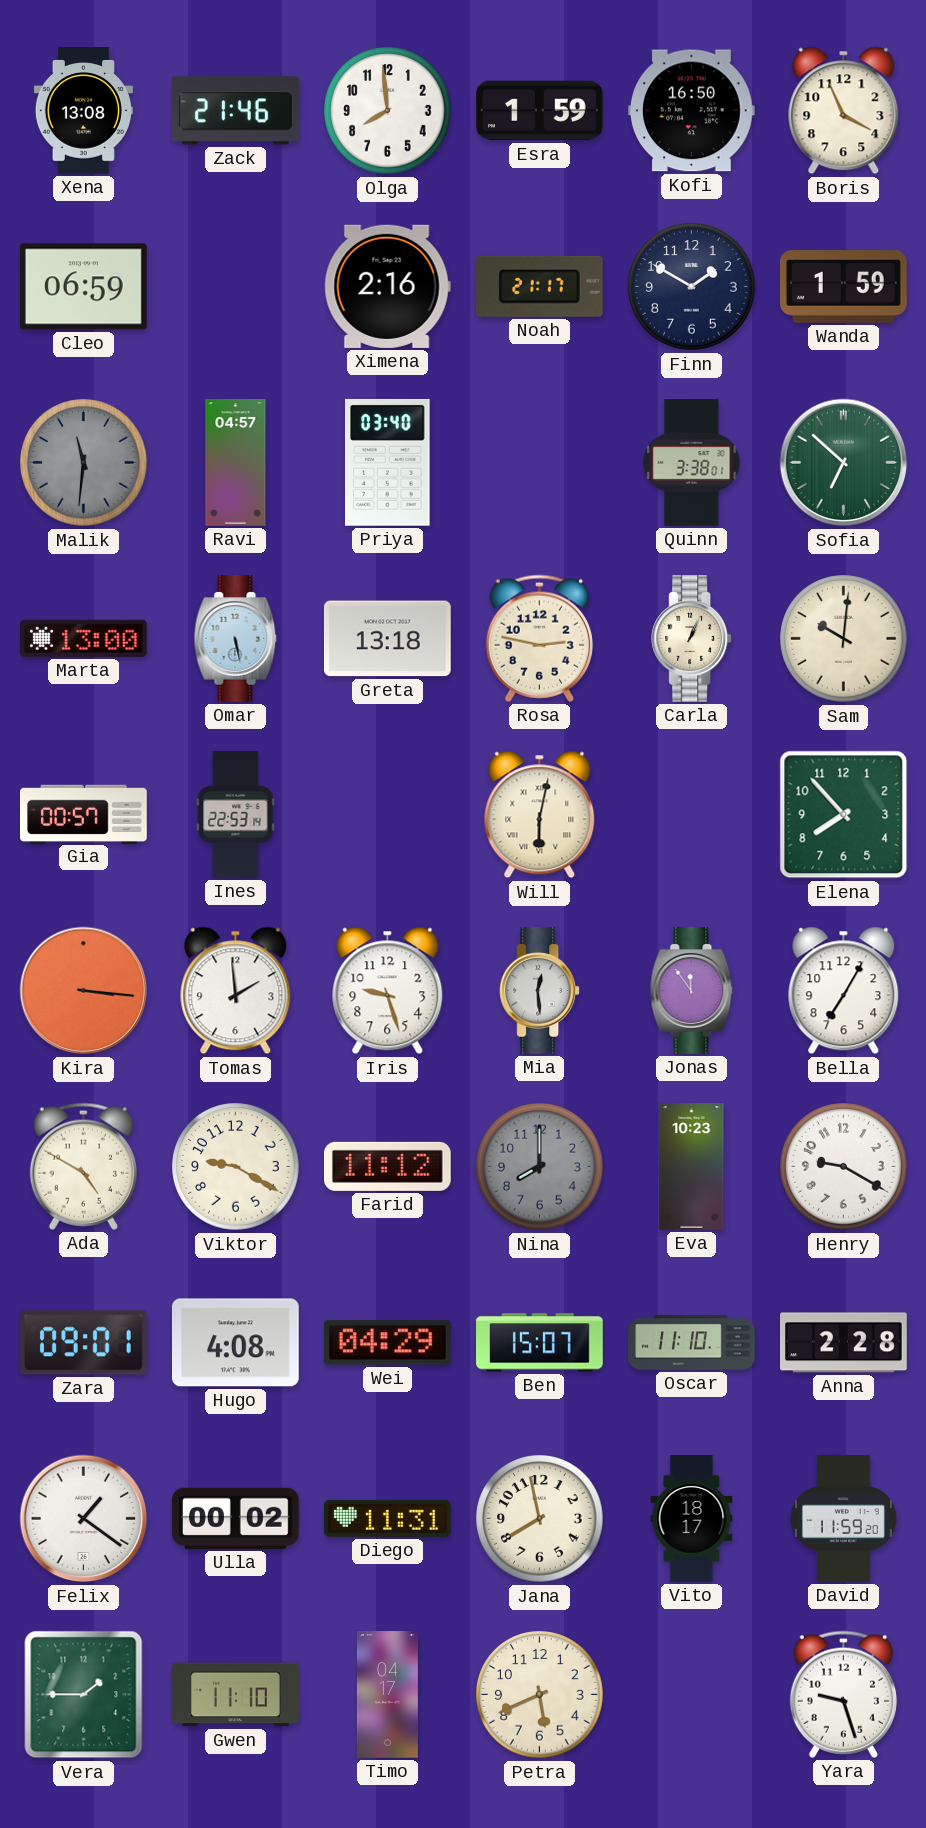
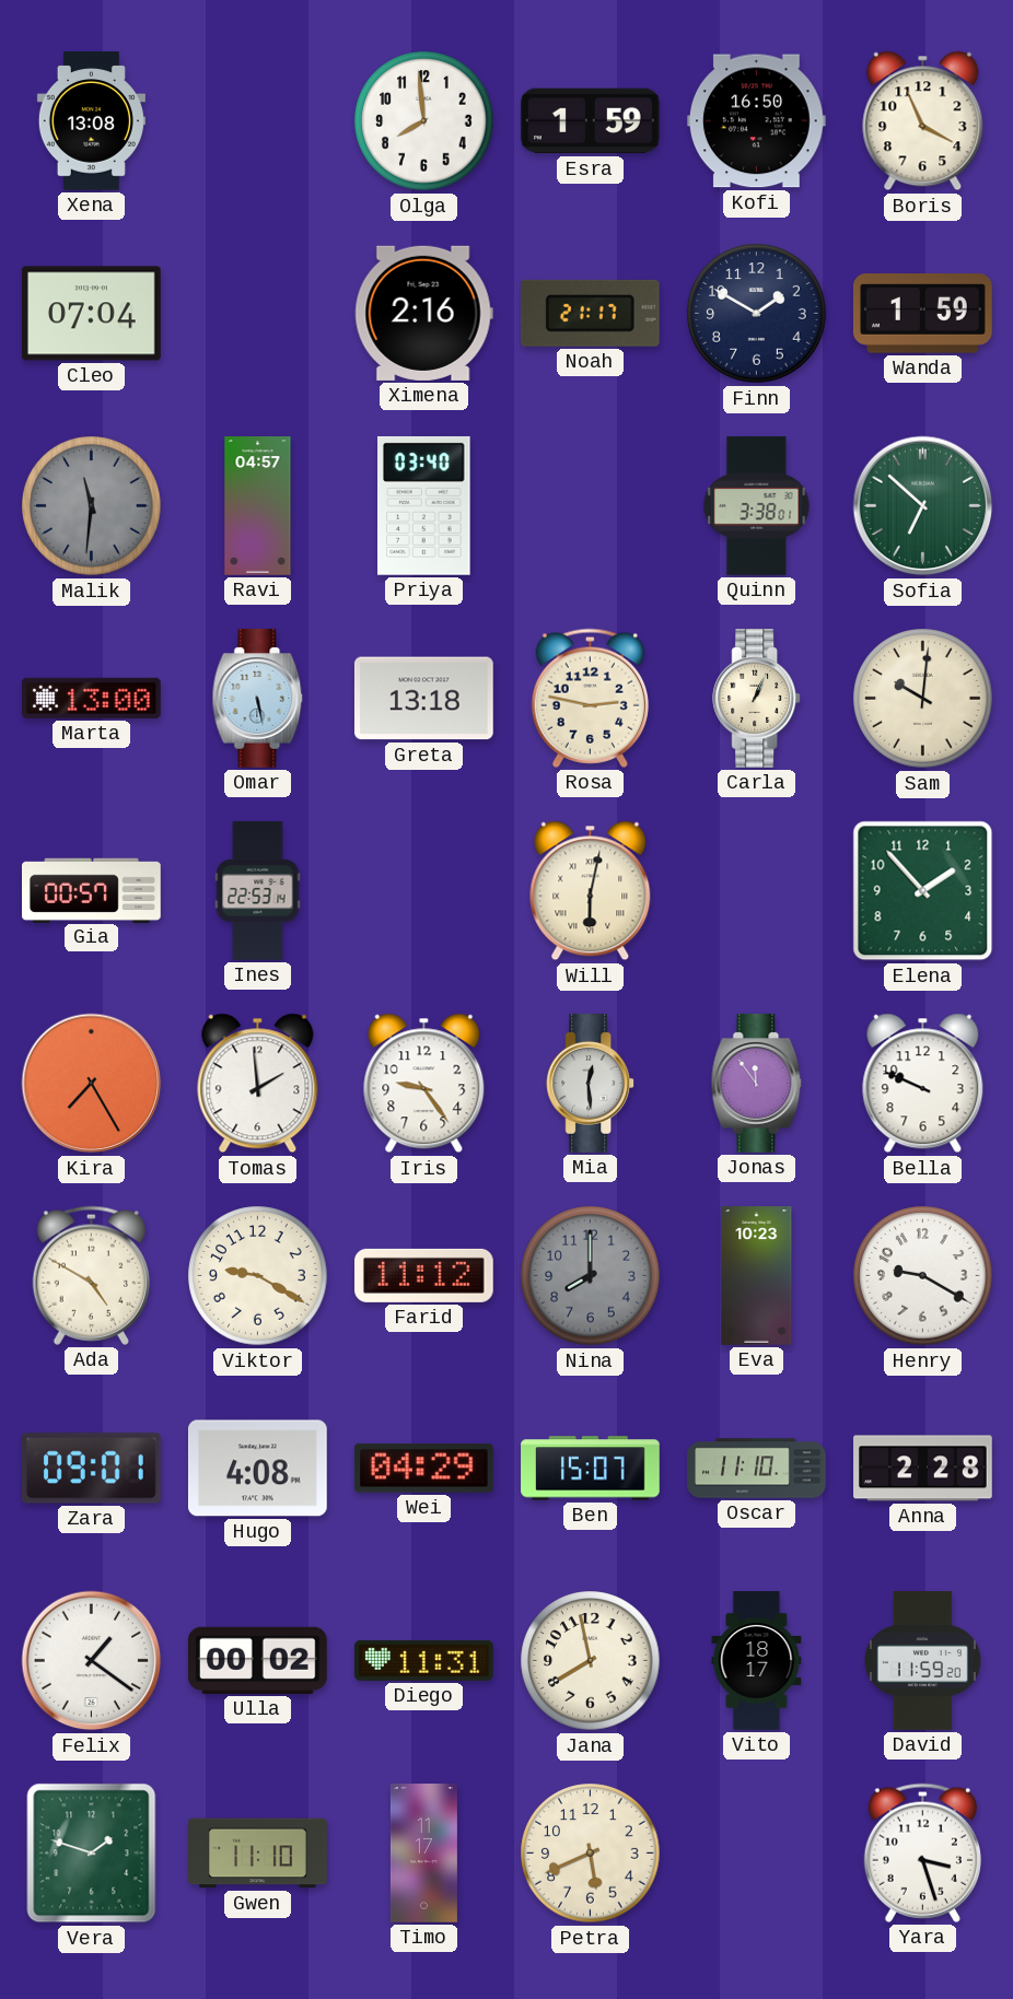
Zack: 21:46 -> none (236, 111)
Cleo: 06:59 -> 07:04 (92, 314)
Elena: 7:53 -> 1:53 (923, 891)
Kira: 3:16 -> 7:25 (92, 1084)
Iris: 9:27 -> 9:24 (424, 1084)
Bella: 7:05 -> 9:49 (923, 1084)
Vera: 1:45 -> 1:48 (92, 1854)
Timo: 04:17 -> 11:17 (423, 1854)
Yara: 9:27 -> 3:27 (922, 1852)
